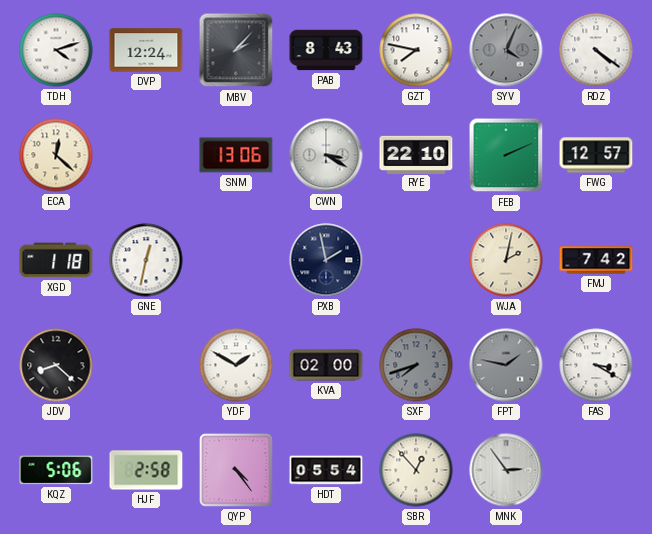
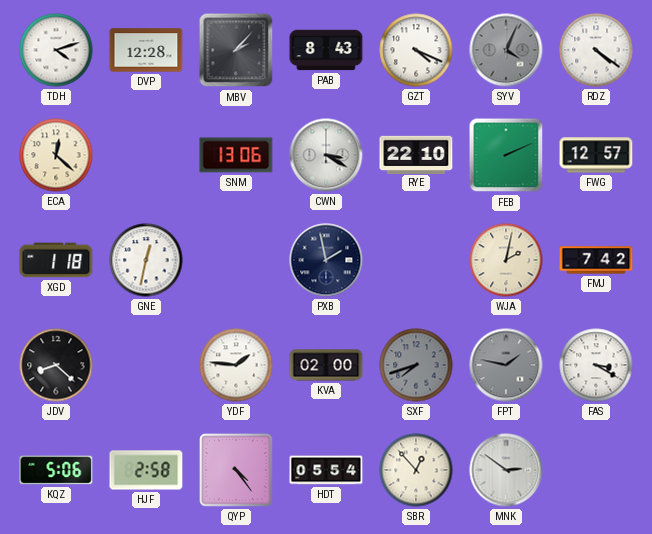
DVP: 12:24 -> 12:28 (146, 50)
GZT: 7:47 -> 4:19 (416, 50)
YDF: 1:50 -> 1:46 (236, 365)
MNK: 2:54 -> 2:51 (506, 470)
